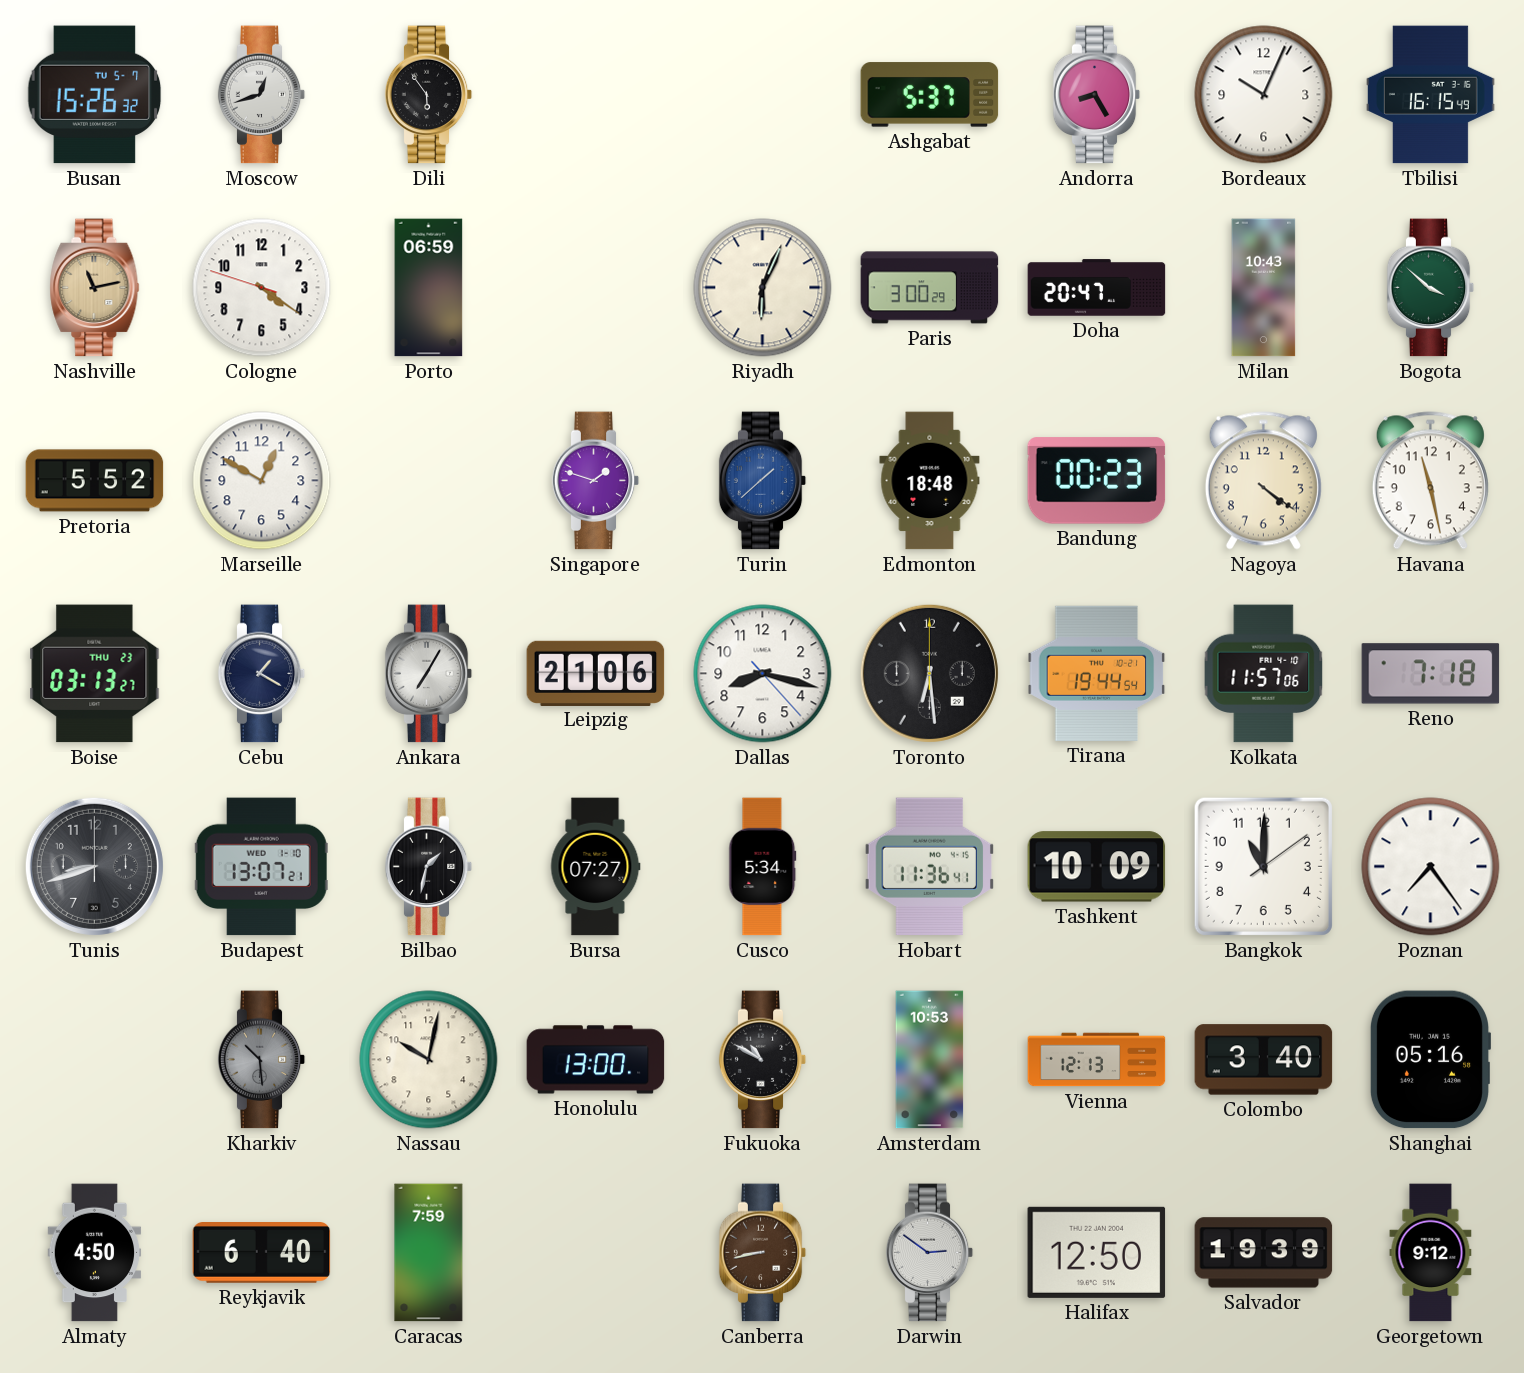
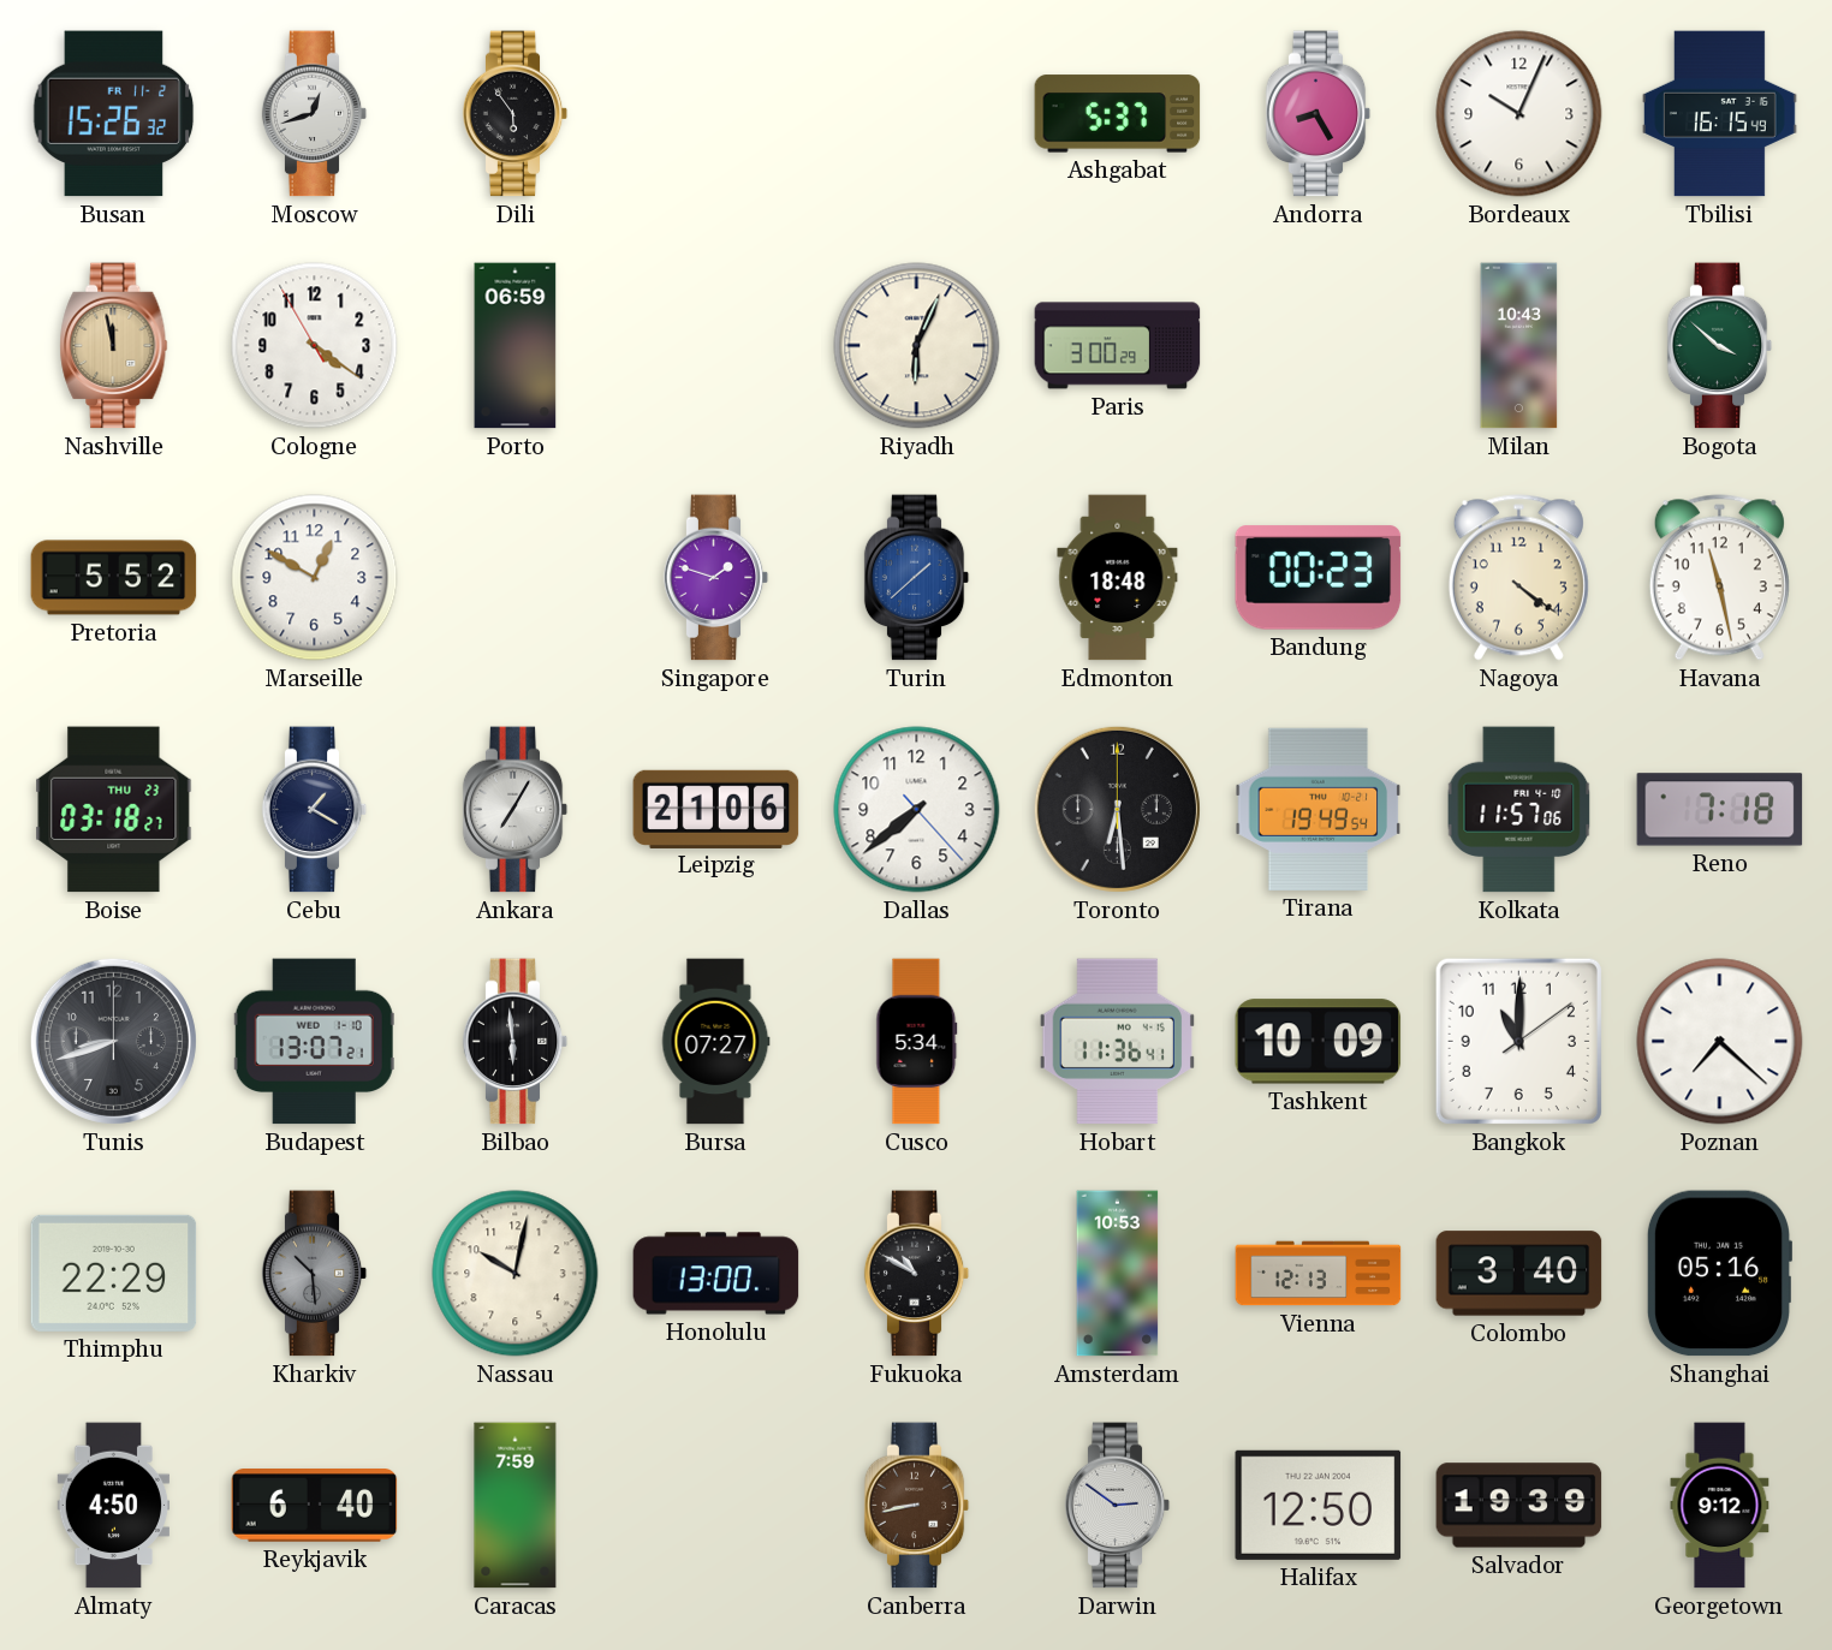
Busan date: TU 5-7 -> FR 11-2 (114, 114)
Nashville: 11:13 -> 11:58 (114, 346)
Cologne: 4:20:48 -> 4:20:55 (315, 346)
Doha: 20:47 -> none (1097, 288)
Boise: 03:13 -> 03:18 (114, 810)
Dallas: 8:17 -> 7:38 (917, 810)
Tirana: 19:44 -> 19:49 (1319, 809)
Bilbao: 1:32 -> 5:59 (516, 1042)
Poznan: 7:24 -> 7:22 (1720, 1042)
Thimphu: none -> 22:29 (114, 1273)
